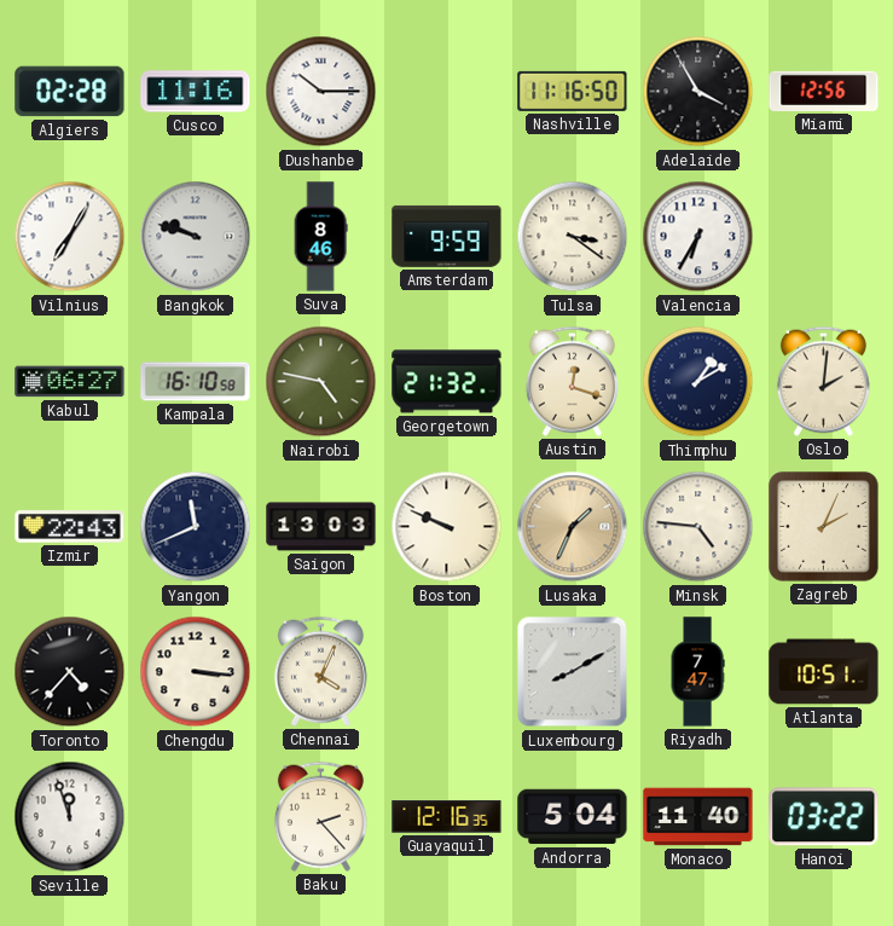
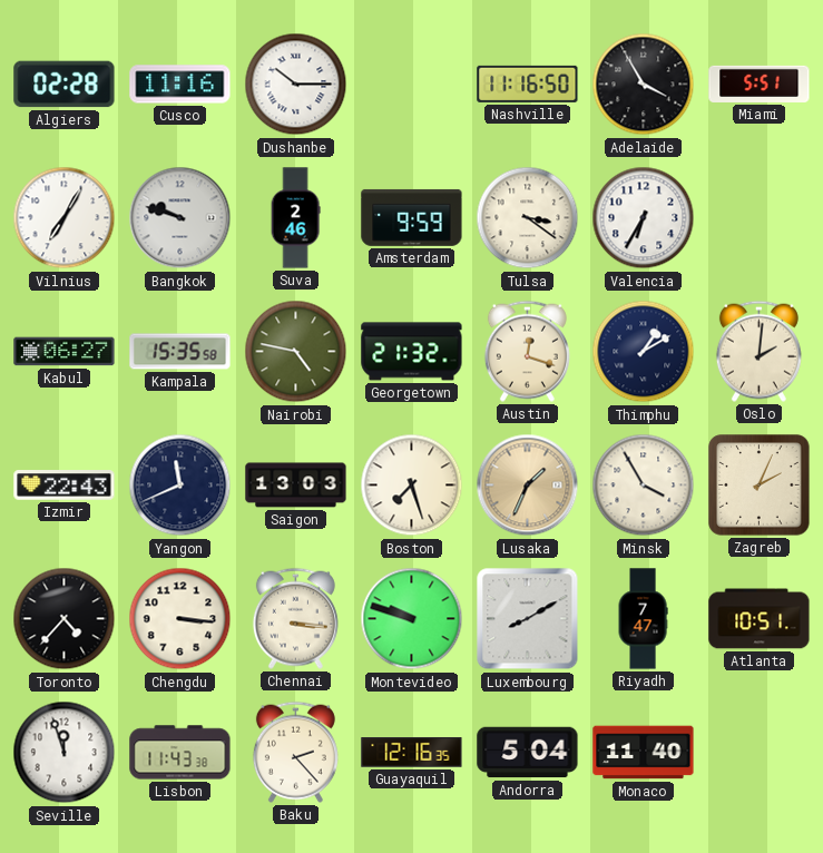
Miami: 12:56 -> 5:51 (760, 84)
Suva: 8:46 -> 2:46 (295, 218)
Kampala: 16:10 -> 15:35 (180, 352)
Boston: 9:49 -> 7:27 (412, 486)
Minsk: 4:46 -> 3:55 (644, 486)
Chennai: 4:04 -> 3:16 (295, 618)
Montevideo: none -> 9:48 (412, 619)
Lisbon: none -> 11:43 (180, 753)
Hanoi: 03:22 -> none (824, 817)
